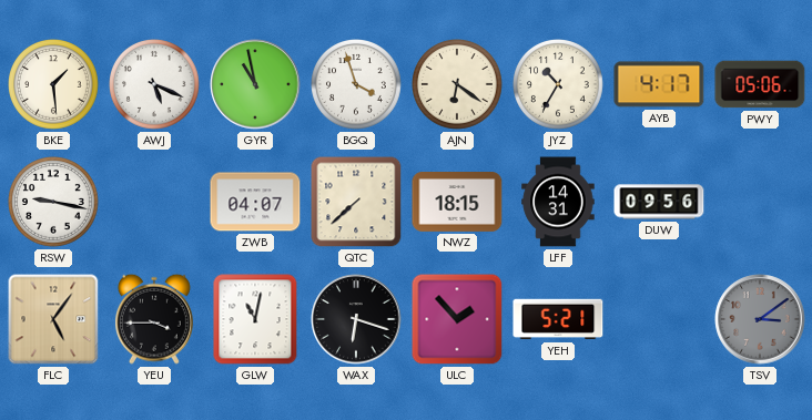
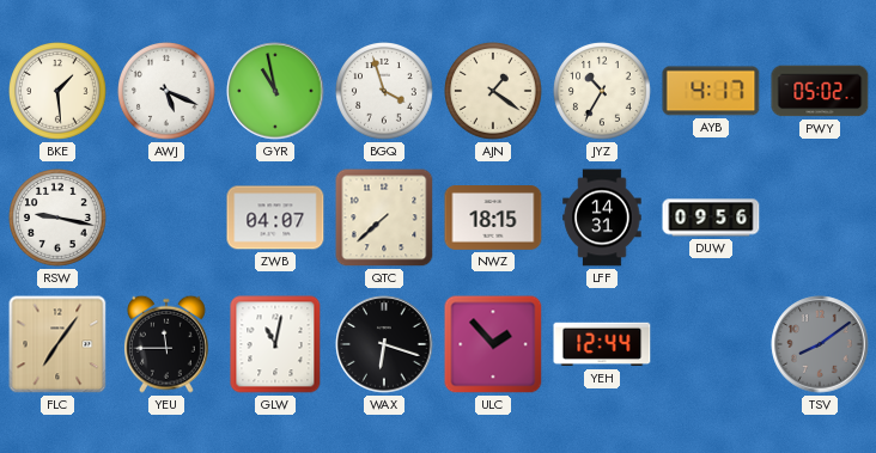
AJN: 6:21 -> 1:21 (494, 92)
PWY: 05:06 -> 05:02 (820, 91)
FLC: 5:06 -> 7:06 (57, 344)
YEU: 3:45 -> 11:45 (166, 344)
YEH: 5:21 -> 12:44 (602, 344)
TSV: 3:09 -> 8:09 (820, 344)
